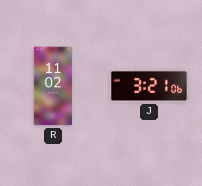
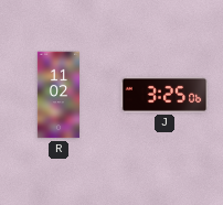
J: 3:21 -> 3:25 (164, 95)
